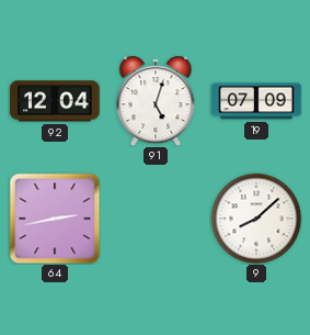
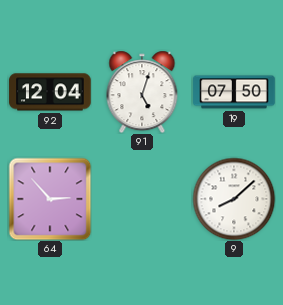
19: 07:09 -> 07:50 (234, 92)
64: 2:43 -> 2:53 (50, 199)
